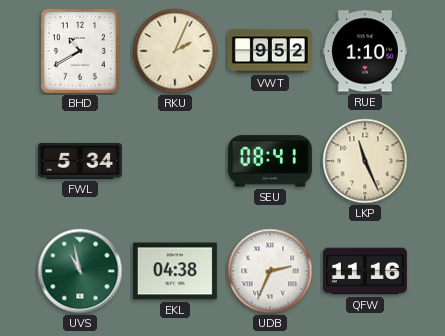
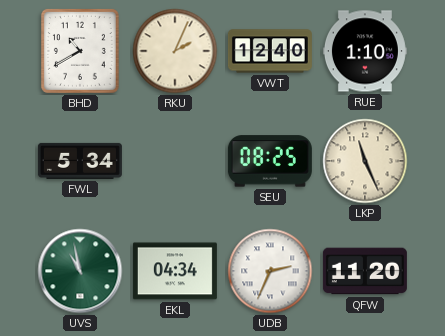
VWT: 9:52 -> 12:40 (270, 51)
SEU: 08:41 -> 08:25 (270, 161)
EKL: 04:38 -> 04:34 (175, 271)
QFW: 11:16 -> 11:20 (365, 271)
